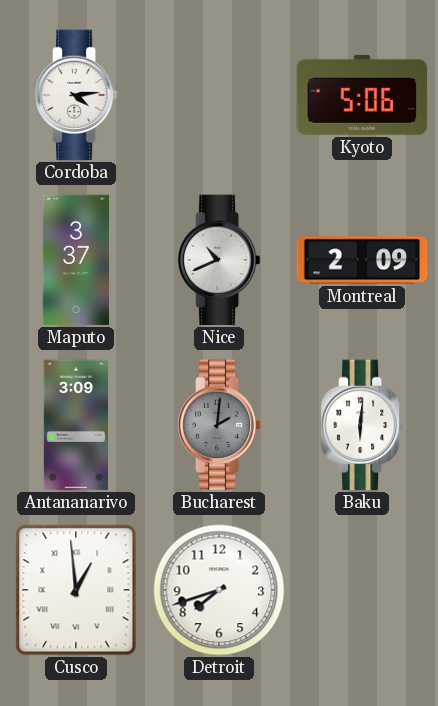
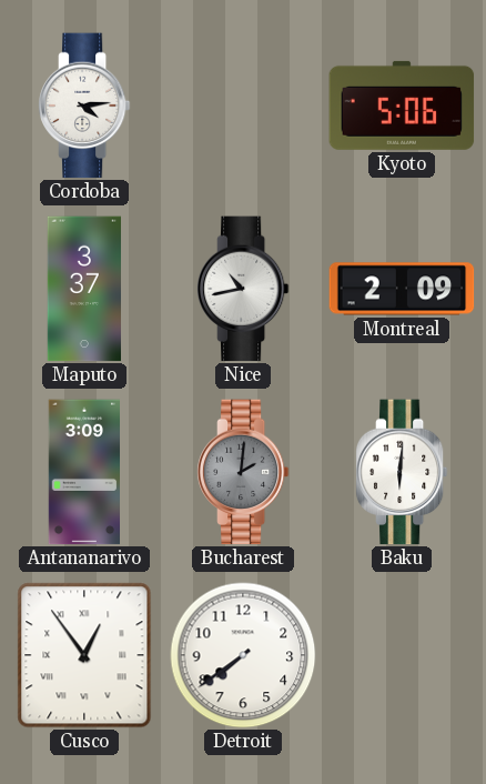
Nice: 10:41 -> 10:43 (243, 289)
Cusco: 12:59 -> 12:54 (84, 655)
Detroit: 7:42 -> 7:39 (243, 655)
